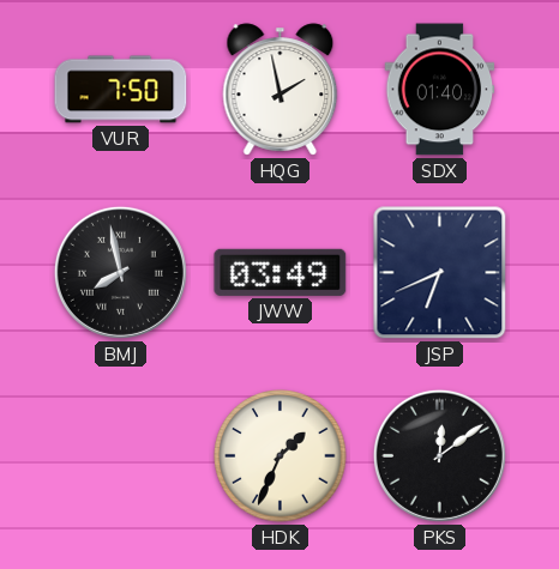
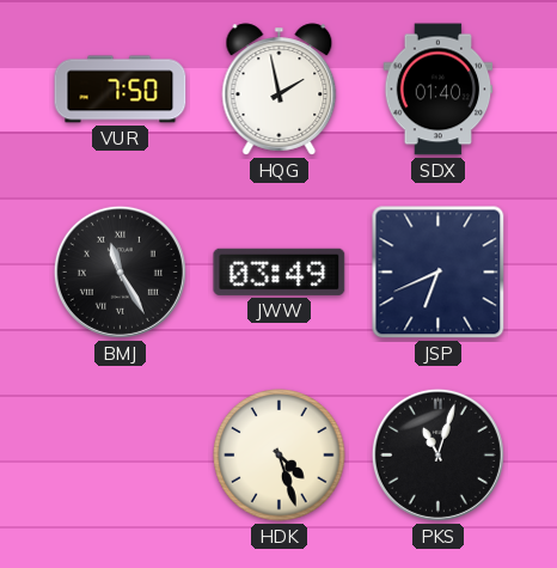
BMJ: 7:58 -> 11:25 (120, 271)
HDK: 1:34 -> 4:27 (280, 456)
PKS: 12:09 -> 11:03 (437, 454)
